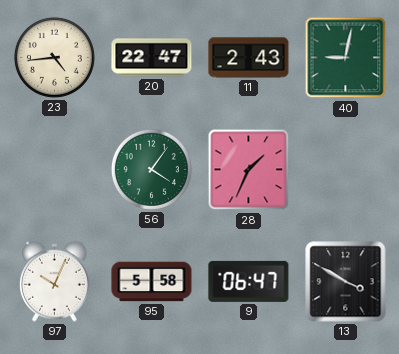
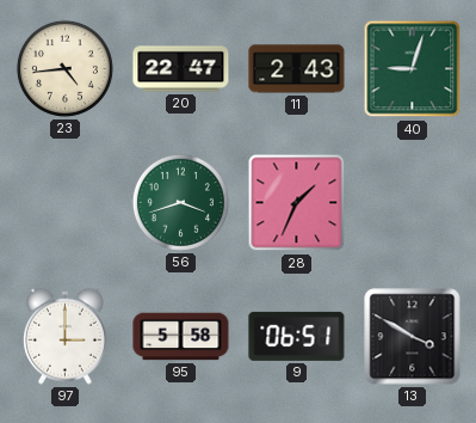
40: 9:02 -> 9:03 (413, 69)
56: 4:06 -> 3:42 (180, 202)
97: 10:04 -> 3:00 (64, 336)
9: 06:47 -> 06:51 (297, 336)
